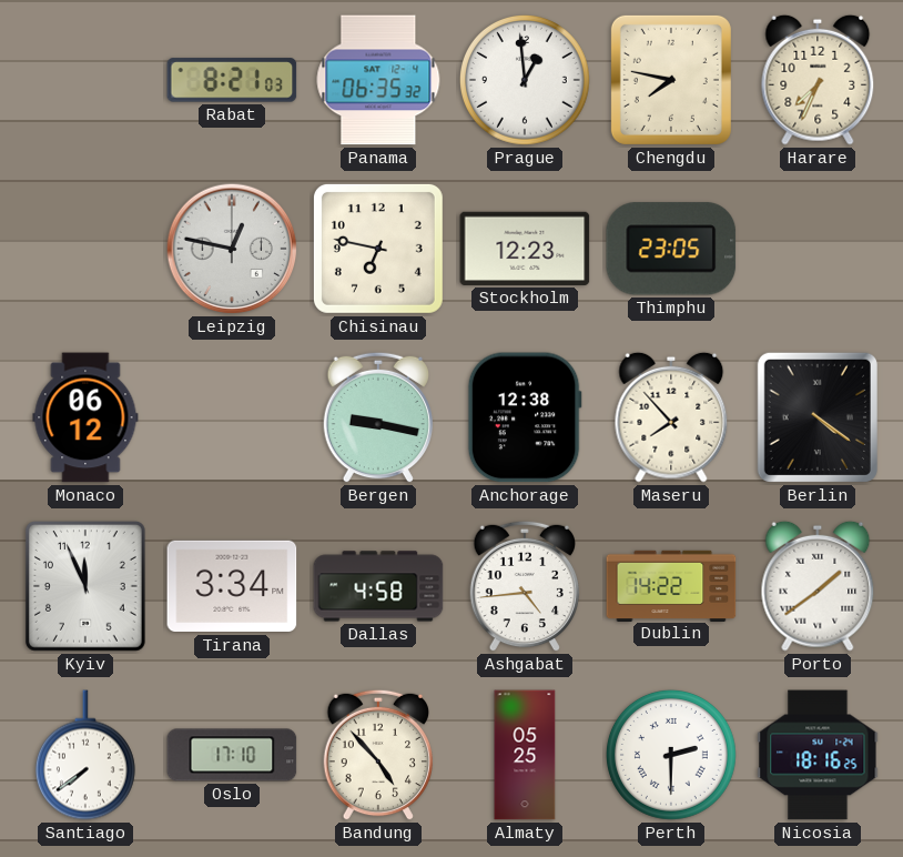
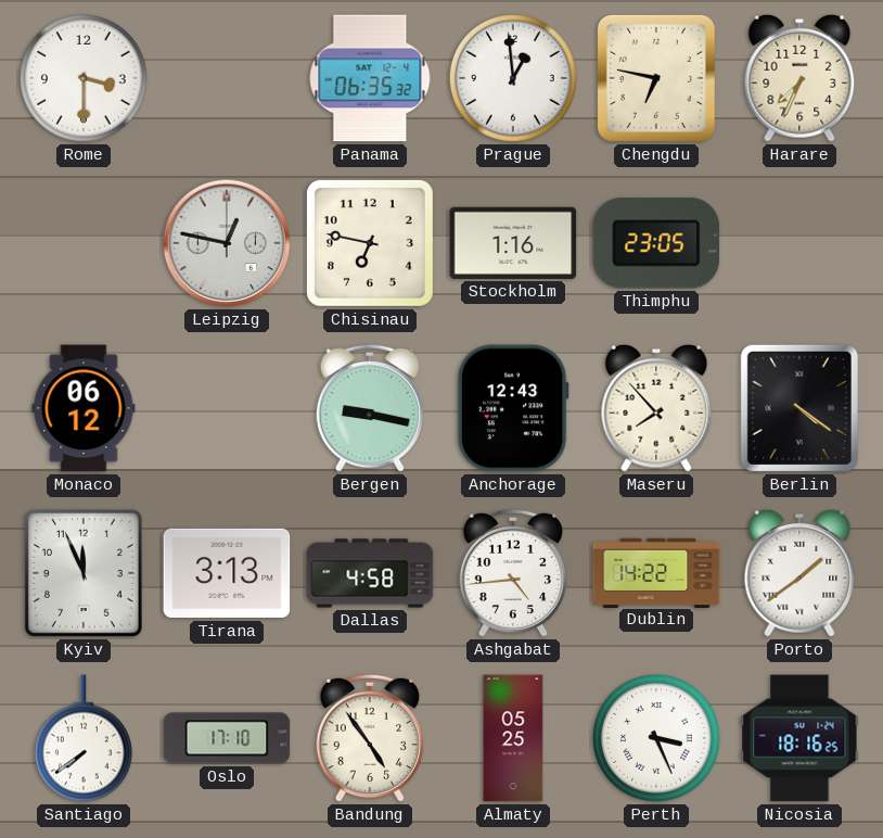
Rome: none -> 3:30 (84, 78)
Rabat: 8:21 -> none (232, 80)
Chengdu: 7:47 -> 6:47 (656, 78)
Stockholm: 12:23 -> 1:16 (513, 243)
Anchorage: 12:38 -> 12:43 (513, 408)
Tirana: 3:34 -> 3:13 (227, 573)
Bandung: 4:53 -> 4:54 (369, 738)
Perth: 2:30 -> 3:26 (656, 738)
